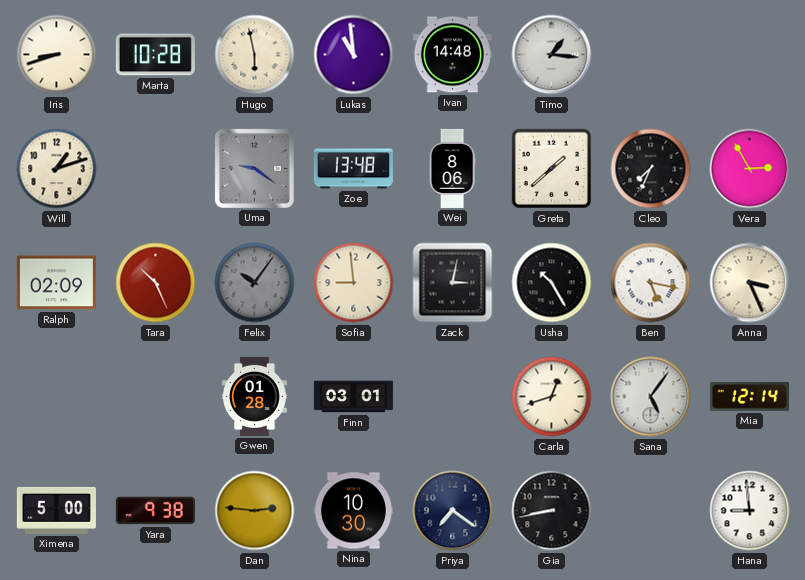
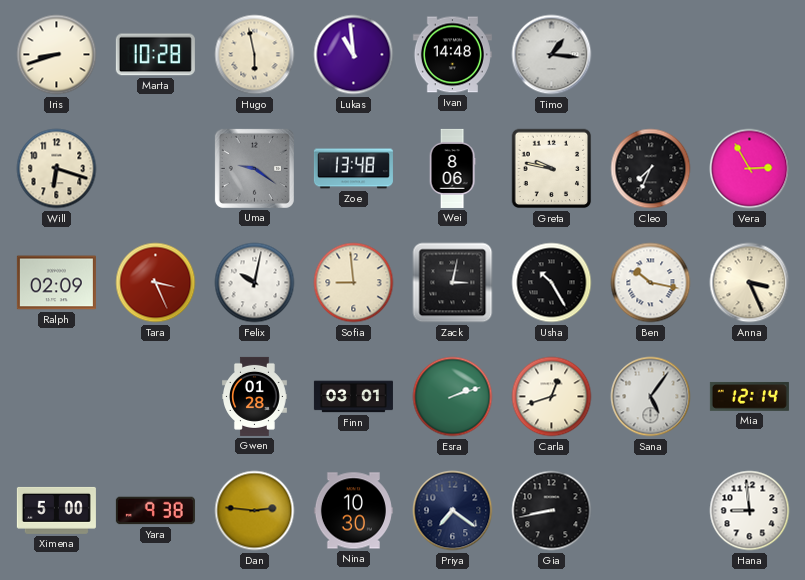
Will: 1:12 -> 6:18 (57, 169)
Greta: 1:38 -> 9:47 (552, 169)
Tara: 10:26 -> 3:26 (156, 283)
Felix: 10:06 -> 10:02 (255, 283)
Felix dial: grey -> white (255, 283)
Ben: 5:17 -> 10:17 (651, 283)
Esra: none -> 2:12 (453, 397)
